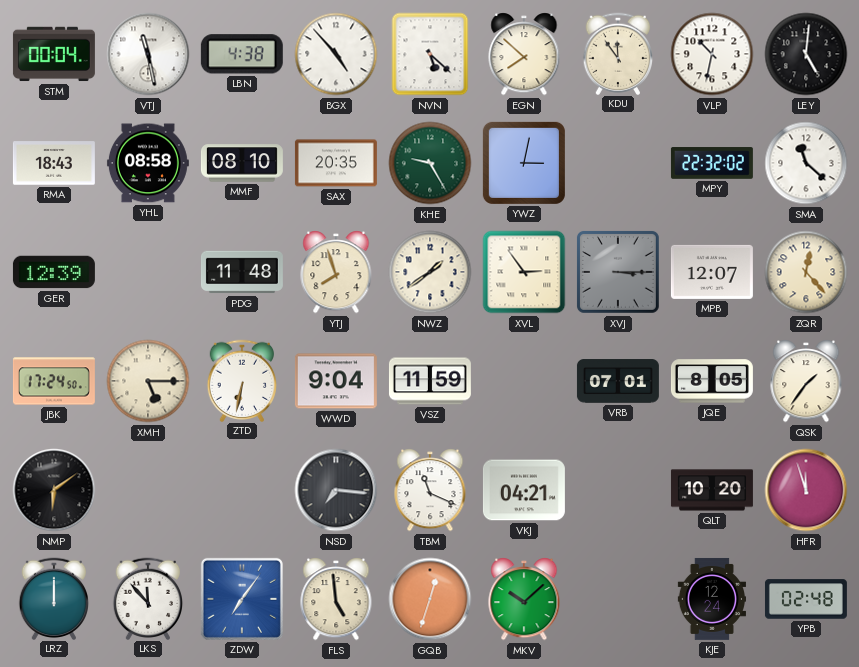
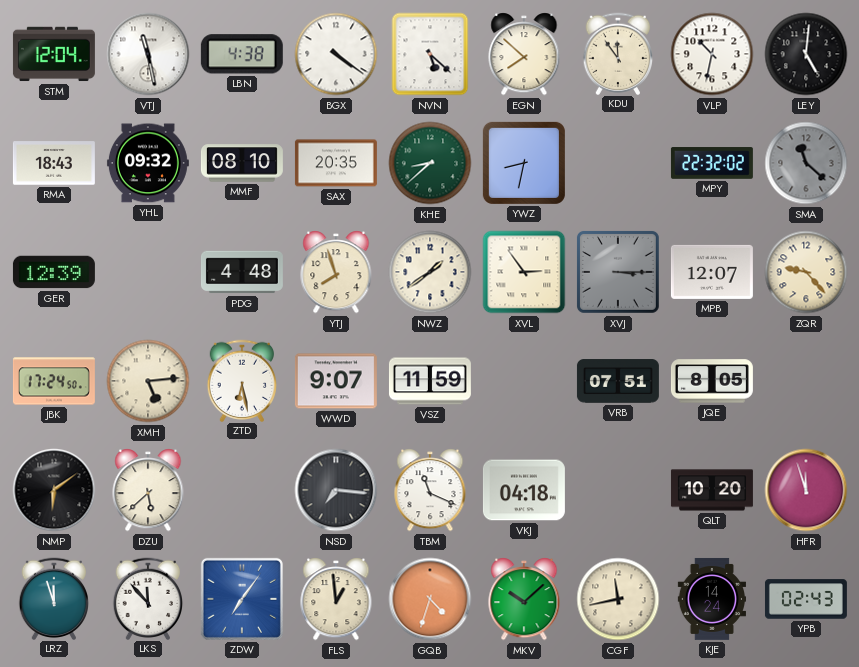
STM: 00:04 -> 12:04 (54, 54)
BGX: 4:53 -> 4:21 (336, 54)
YHL: 08:58 -> 09:32 (148, 163)
KHE: 9:25 -> 8:38 (430, 163)
YWZ: 3:02 -> 8:32 (524, 163)
SMA dial: white -> grey (806, 163)
PDG: 11:48 -> 4:48 (242, 272)
ZQR: 12:23 -> 9:23 (806, 272)
XMH: 5:15 -> 5:14 (148, 381)
ZTD: 6:32 -> 6:28 (242, 380)
WWD: 9:04 -> 9:07 (336, 381)
VRB: 07:01 -> 07:51 (618, 381)
QSK: 1:36 -> none (806, 381)
DZU: none -> 5:38 (148, 490)
VKJ: 04:21 -> 04:18 (524, 490)
LRZ: 12:00 -> 11:57 (54, 598)
FLS: 4:59 -> 12:59 (336, 599)
GQB: 12:33 -> 4:33 (430, 599)
CGF: none -> 11:43 (618, 599)
KJE: 12:24 -> 14:24 (712, 599)
YPB: 02:48 -> 02:43 (806, 599)
